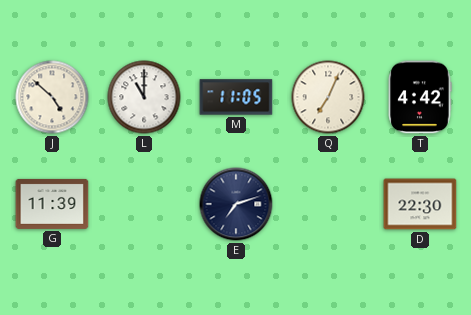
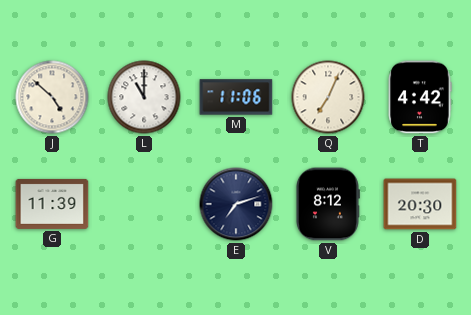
M: 11:05 -> 11:06 (236, 97)
V: none -> 8:12 (328, 204)
D: 22:30 -> 20:30 (420, 204)
